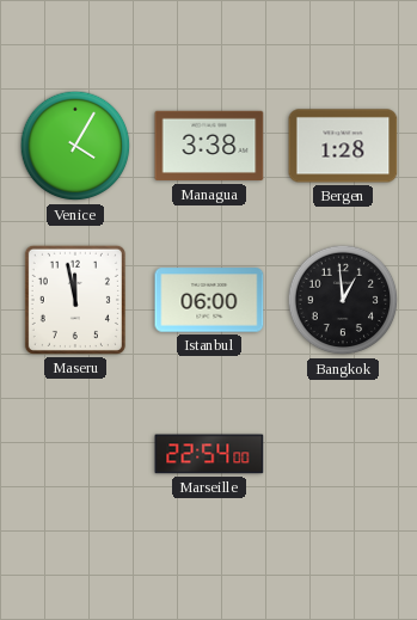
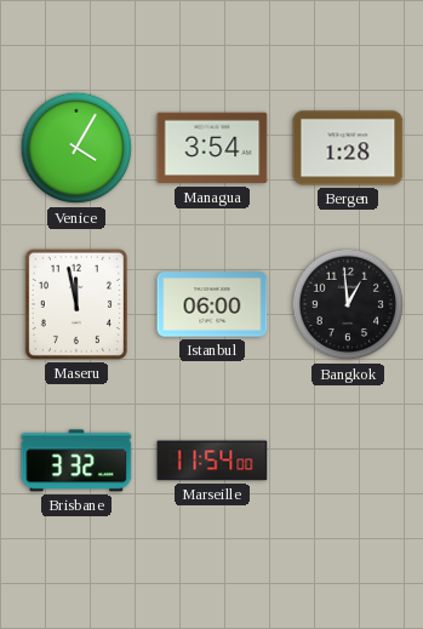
Managua: 3:38 -> 3:54 (212, 148)
Brisbane: none -> 3:32 (76, 461)
Marseille: 22:54 -> 11:54 (212, 461)
